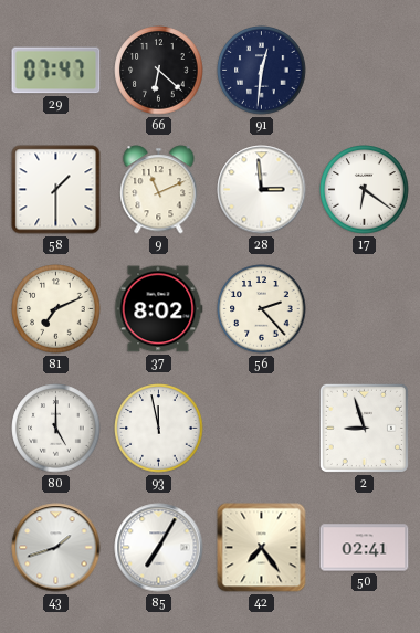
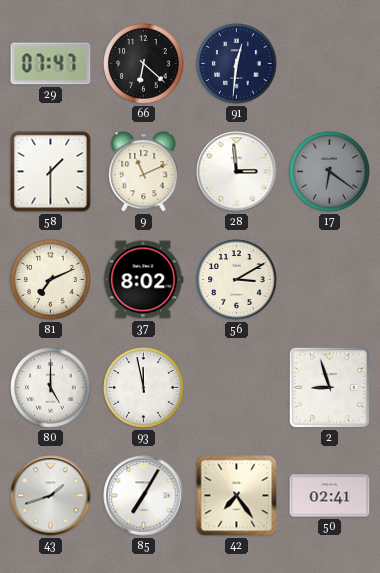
17 dial: white -> grey (330, 172)
56: 2:23 -> 3:10 (237, 280)
